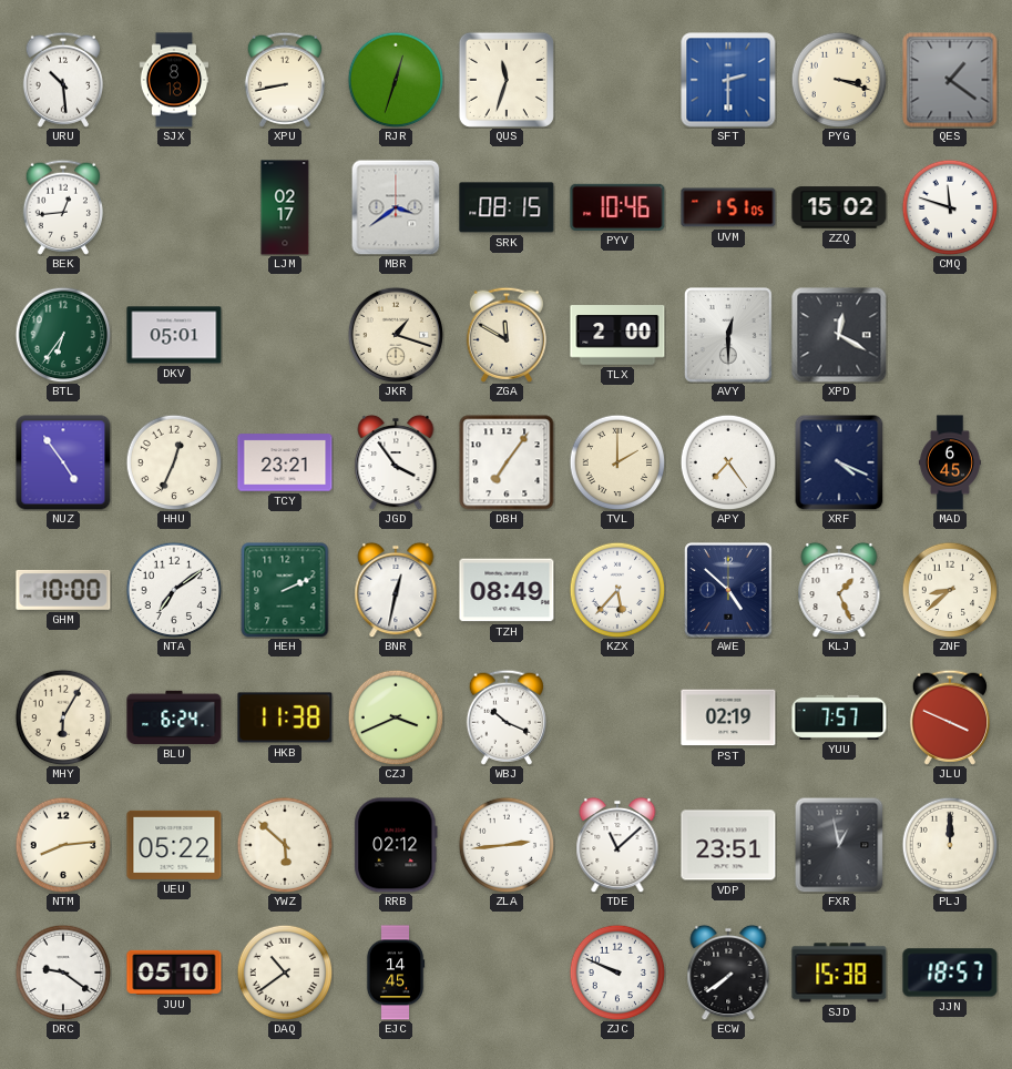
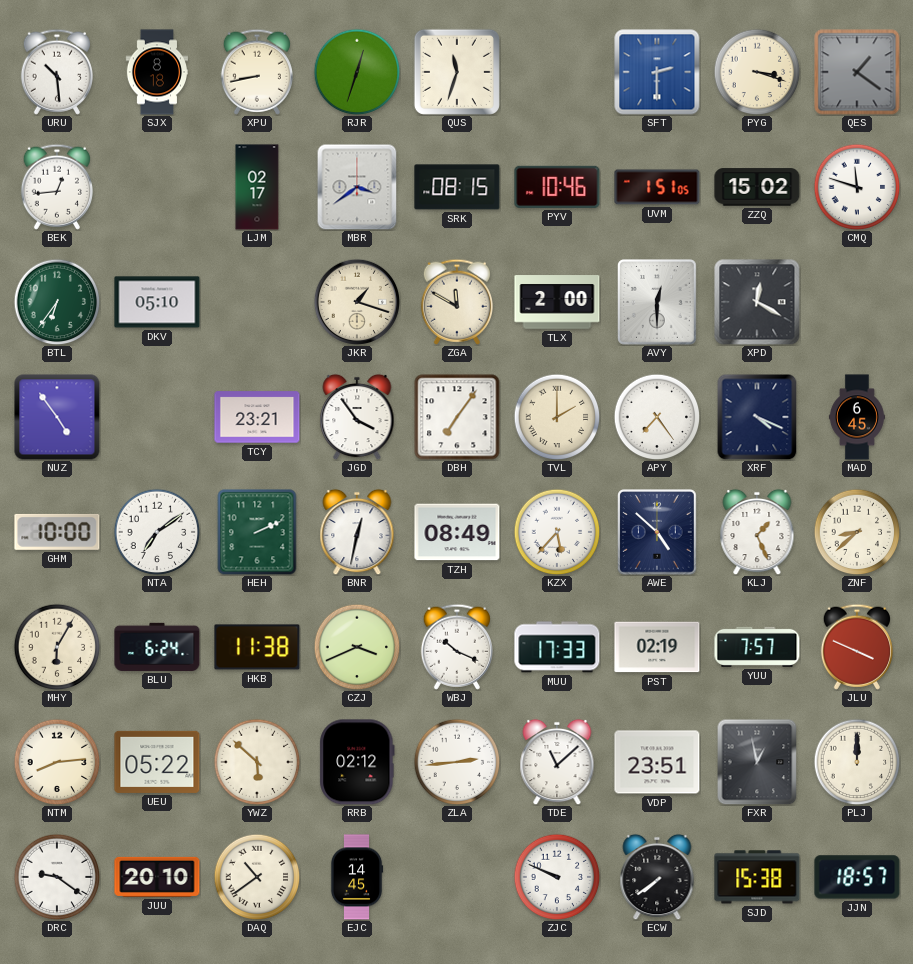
DKV: 05:01 -> 05:10 (157, 302)
HHU: 12:34 -> none (174, 462)
MUU: none -> 17:33 (557, 647)
JUU: 05:10 -> 20:10 (157, 877)
